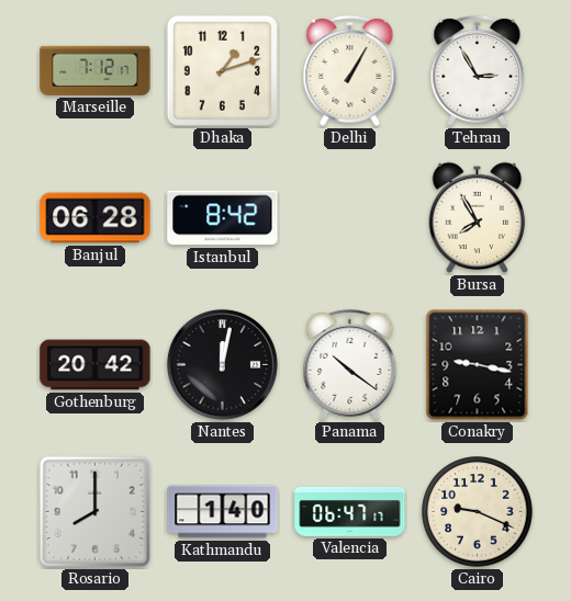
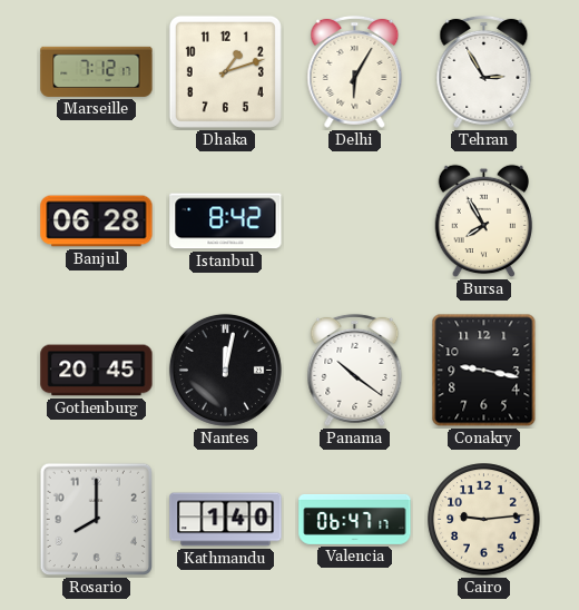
Delhi: 1:05 -> 6:05 (355, 71)
Gothenburg: 20:42 -> 20:45 (97, 371)
Cairo: 9:19 -> 9:14 (484, 520)
